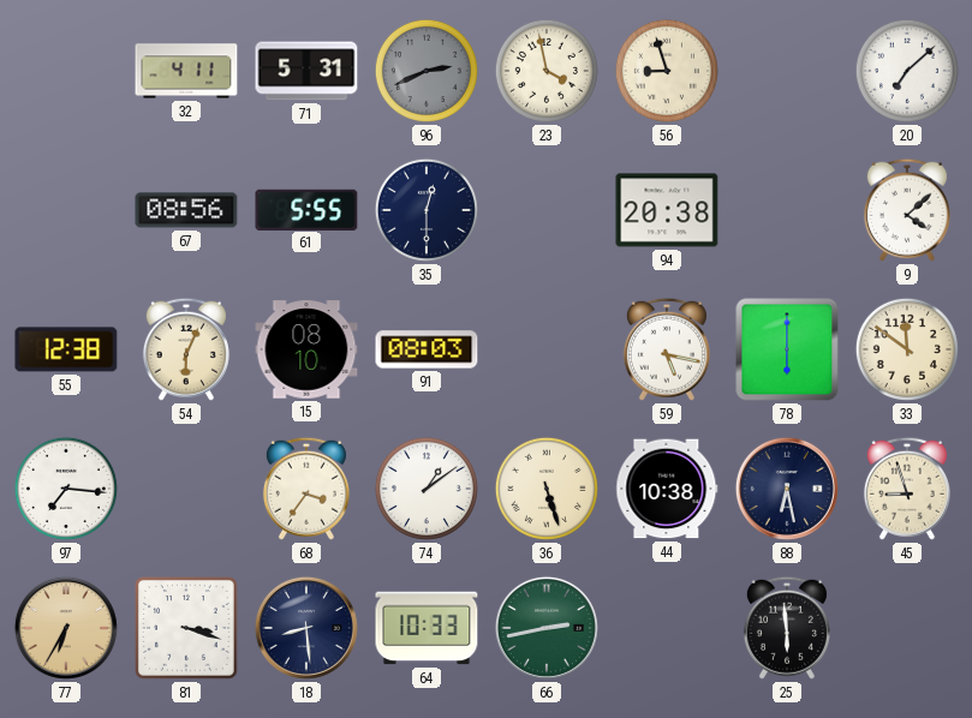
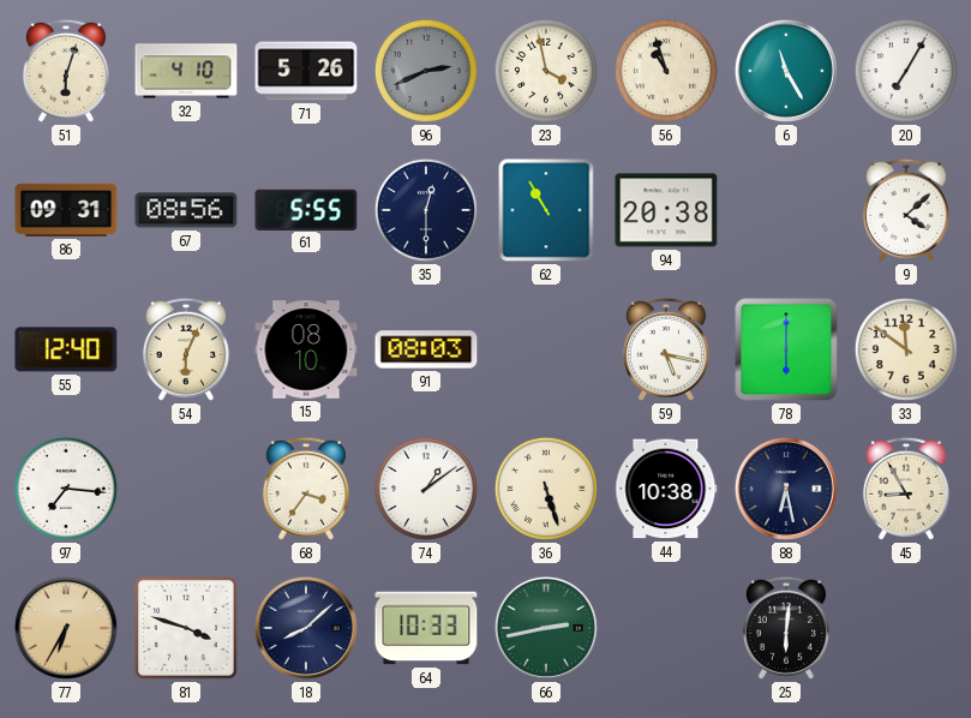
51: none -> 6:03 (66, 71)
32: 4:11 -> 4:10 (186, 71)
71: 5:31 -> 5:26 (306, 71)
56: 8:57 -> 10:57 (666, 71)
6: none -> 11:25 (786, 71)
20: 7:08 -> 7:05 (906, 71)
86: none -> 09:31 (66, 210)
62: none -> 10:55 (546, 210)
55: 12:38 -> 12:40 (66, 349)
45: 8:57 -> 8:55 (906, 489)
81: 3:18 -> 3:48 (186, 628)
18: 8:29 -> 8:08 (306, 628)
25: 5:59 -> 6:01 (786, 628)
